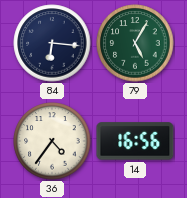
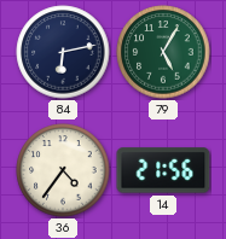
84: 6:16 -> 6:13 (63, 52)
14: 16:56 -> 21:56 (163, 170)
